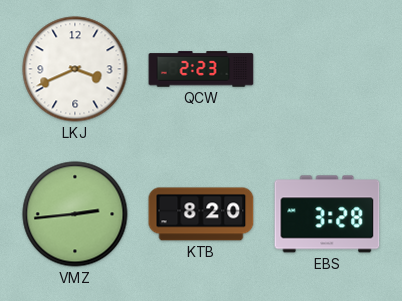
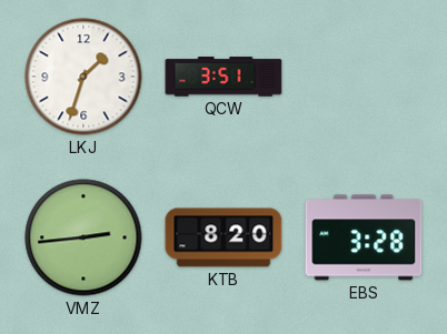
LKJ: 3:41 -> 1:33 (83, 77)
QCW: 2:23 -> 3:51 (223, 77)
